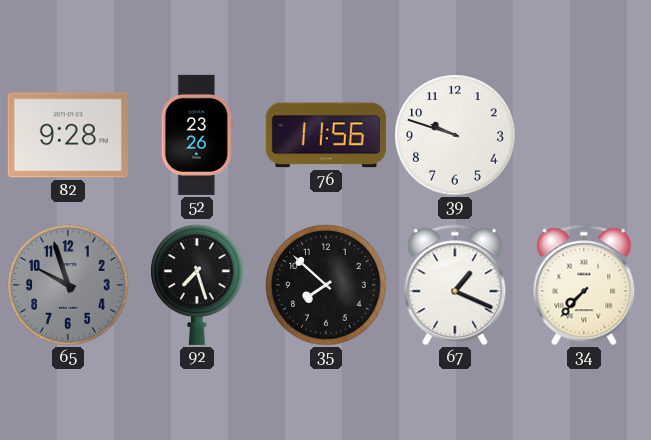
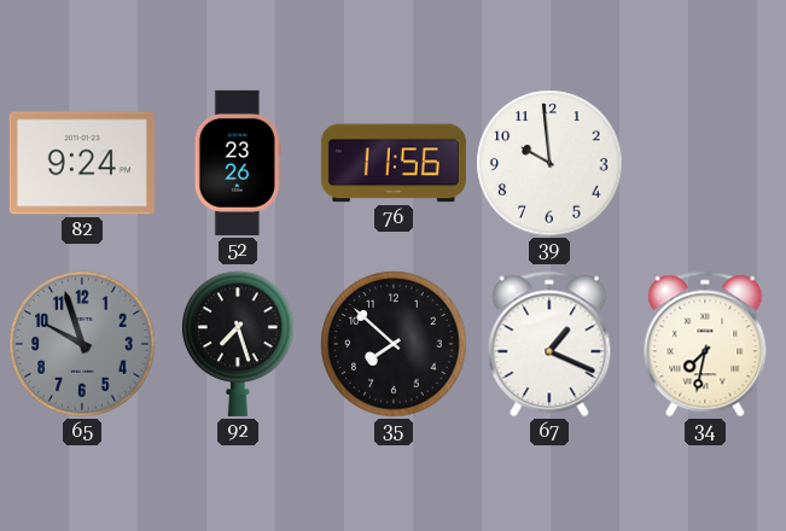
82: 9:28 -> 9:24 (82, 163)
39: 9:48 -> 9:59 (549, 163)
34: 7:37 -> 7:32 (705, 344)
